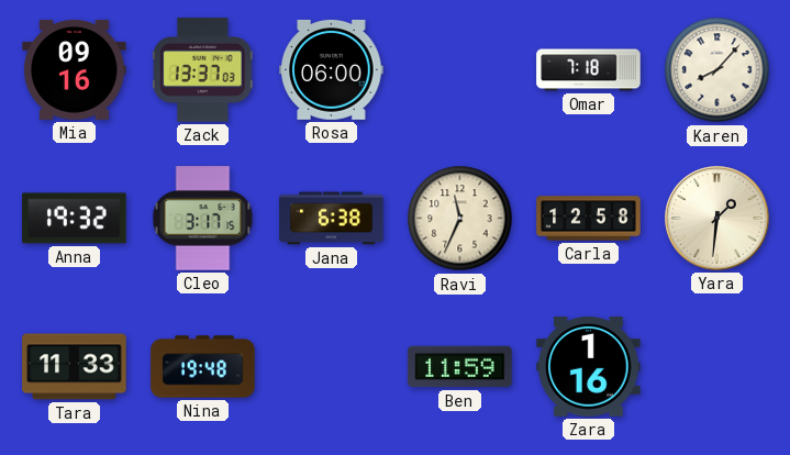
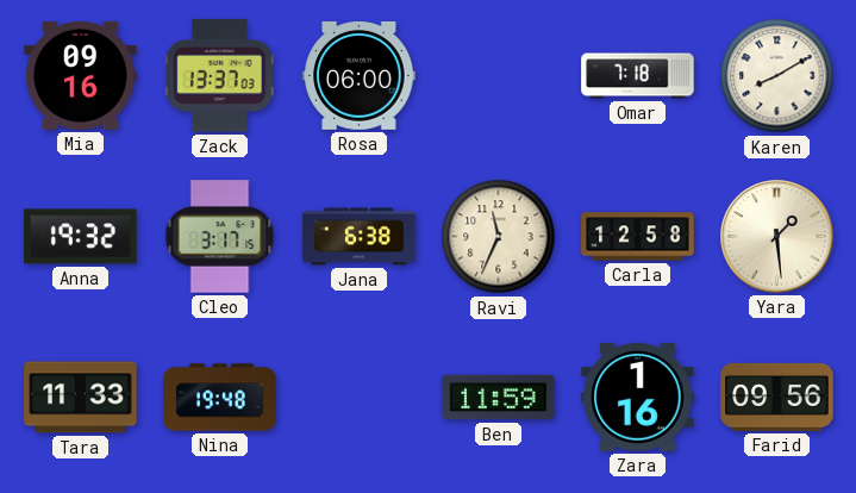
Karen: 8:07 -> 8:10 (777, 76)
Yara: 1:31 -> 1:29 (777, 237)
Farid: none -> 09:56 (777, 397)
